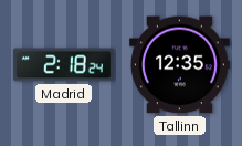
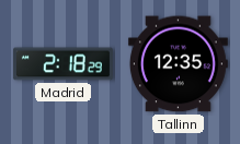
Madrid: 2:18:24 -> 2:18:29 (62, 64)
